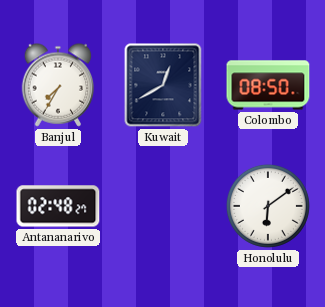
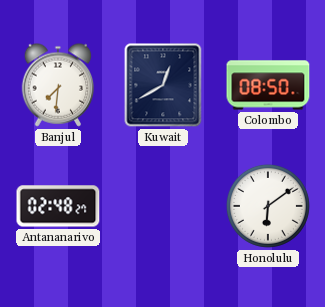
Banjul: 7:35 -> 7:31 (58, 85)
